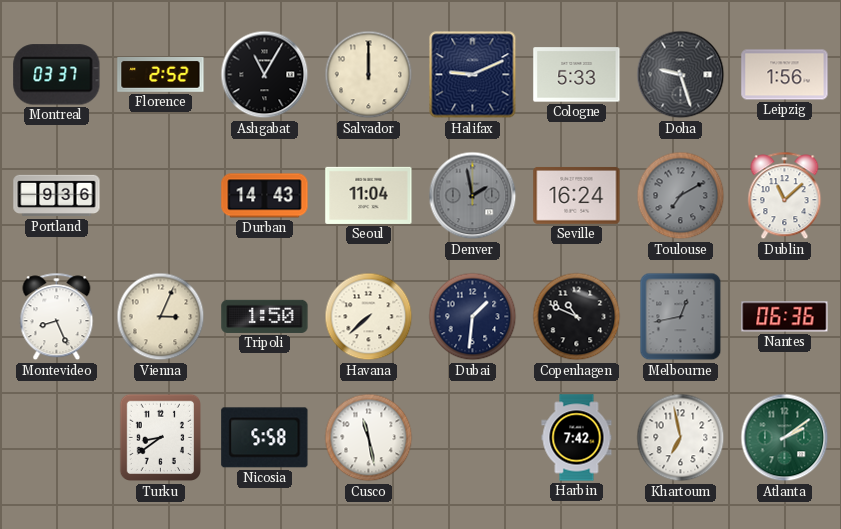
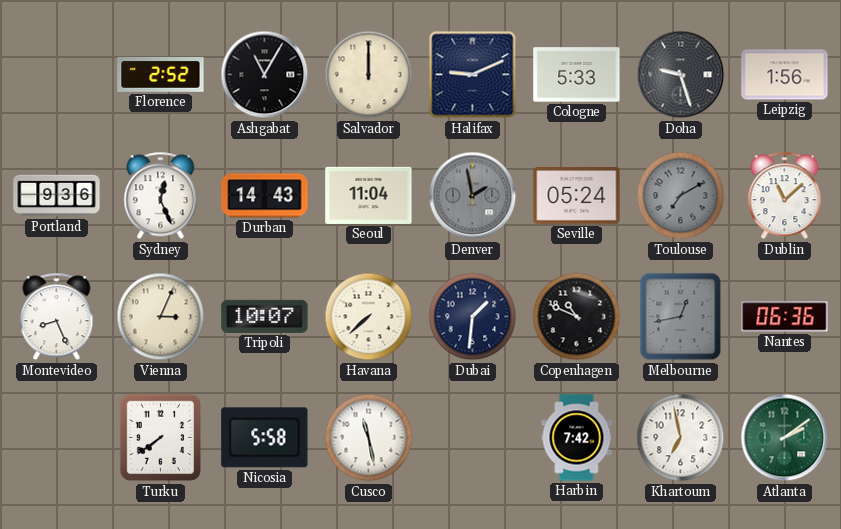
Montreal: 03:37 -> none (57, 75)
Sydney: none -> 12:26 (161, 196)
Seville: 16:24 -> 05:24 (577, 195)
Tripoli: 1:50 -> 10:07 (265, 316)
Turku: 8:39 -> 7:39 (160, 438)
